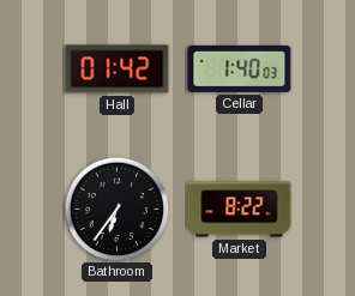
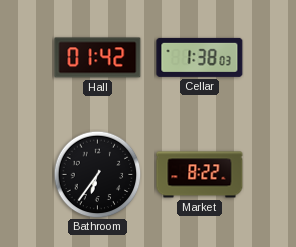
Cellar: 1:40 -> 1:38 (200, 57)
